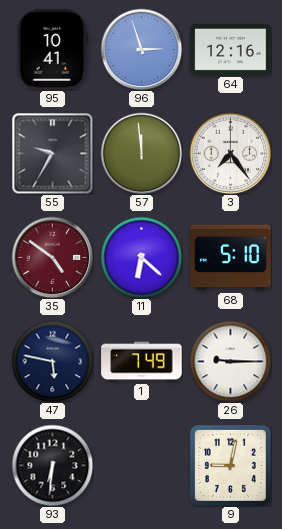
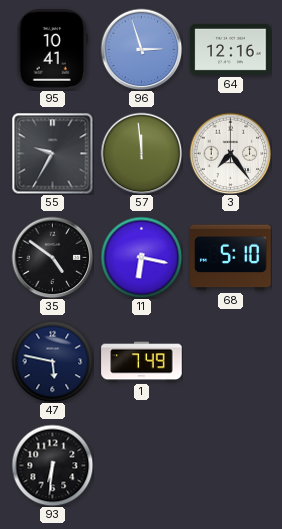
35 dial: burgundy -> black (52, 257)
11: 6:22 -> 6:17 (141, 257)
26: 9:15 -> none (230, 361)
9: 9:02 -> none (230, 465)
